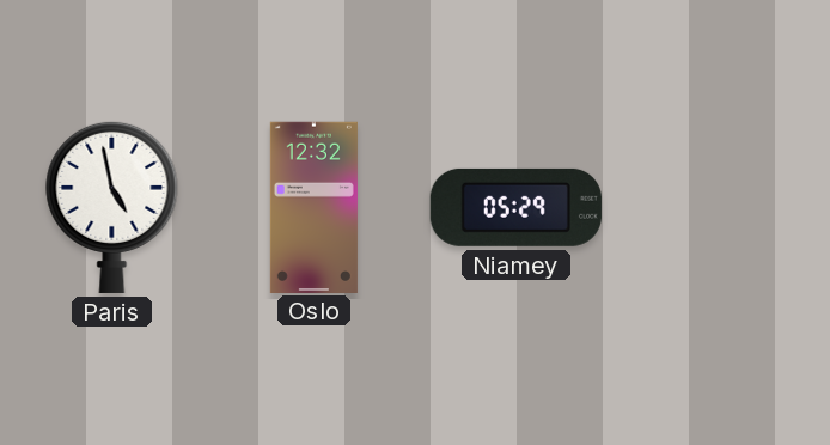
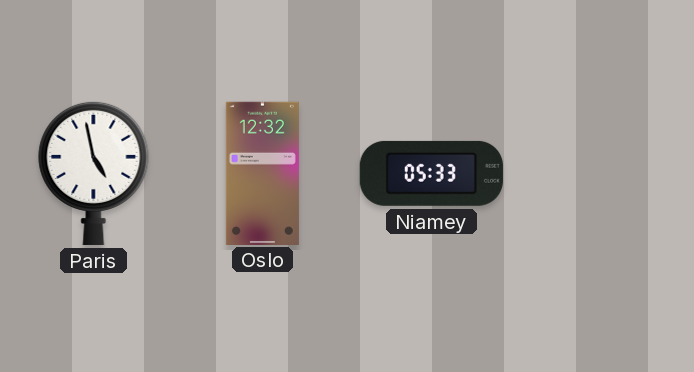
Niamey: 05:29 -> 05:33 (431, 173)
